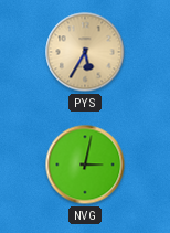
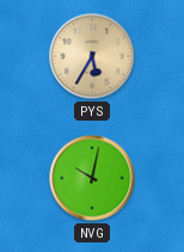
NVG: 3:02 -> 10:02 (92, 178)
